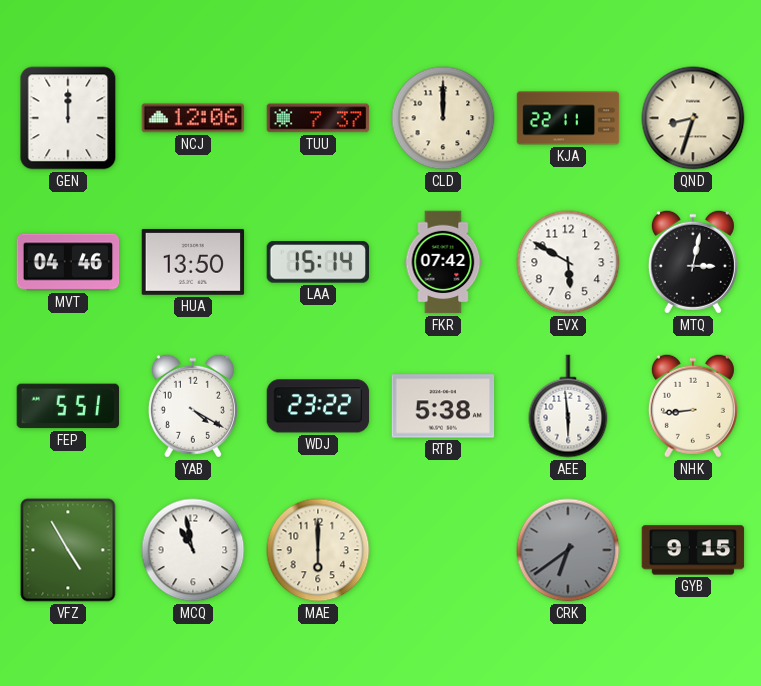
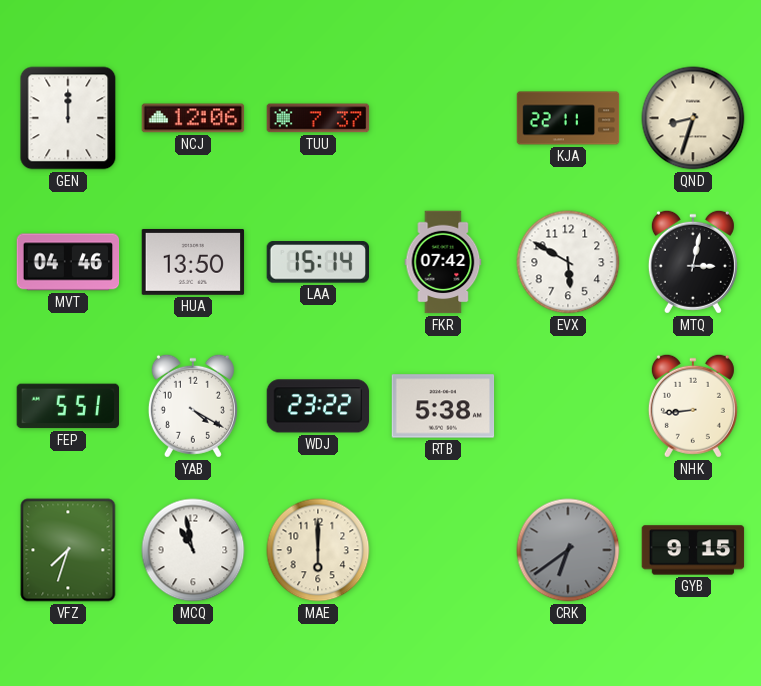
CLD: 12:00 -> none (443, 118)
AEE: 5:59 -> none (568, 406)
VFZ: 4:55 -> 7:33 (68, 550)
